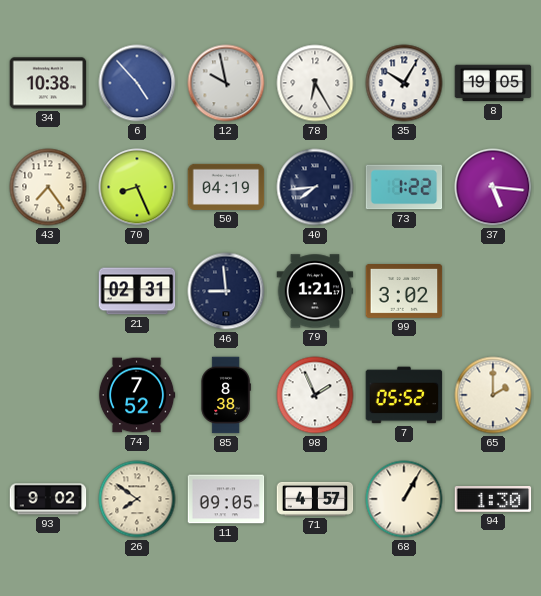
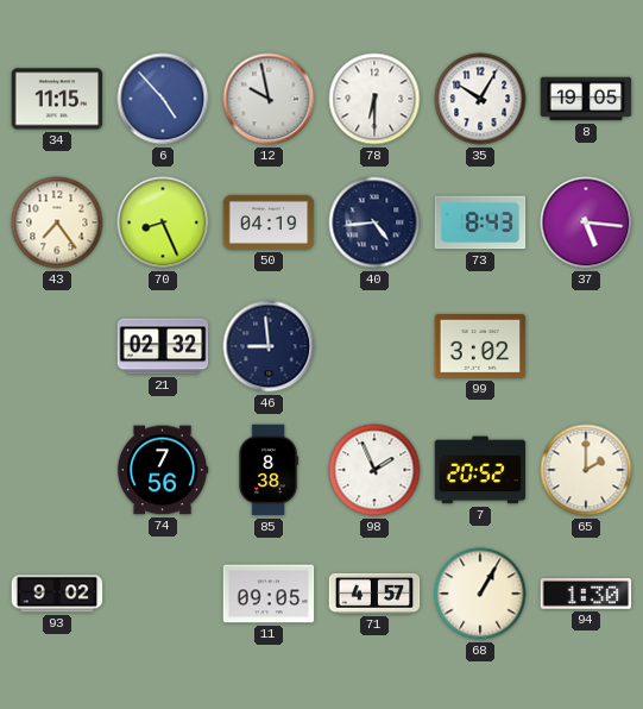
34: 10:38 -> 11:15 (57, 99)
78: 6:25 -> 6:30 (374, 99)
40: 7:44 -> 4:44 (374, 222)
73: 1:22 -> 8:43 (480, 222)
21: 02:31 -> 02:32 (163, 346)
79: 1:21 -> none (315, 291)
74: 7:52 -> 7:56 (163, 470)
7: 05:52 -> 20:52 (480, 470)
26: 7:51 -> none (137, 499)
